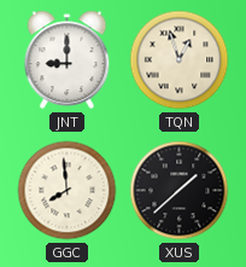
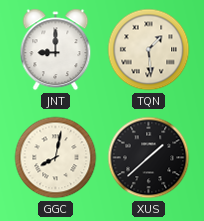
TQN: 12:57 -> 1:29 (149, 50)
GGC: 7:59 -> 8:02 (56, 158)
